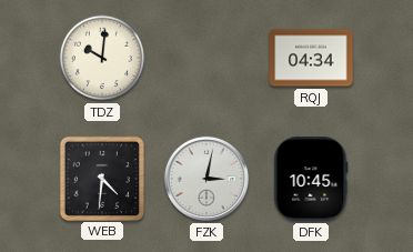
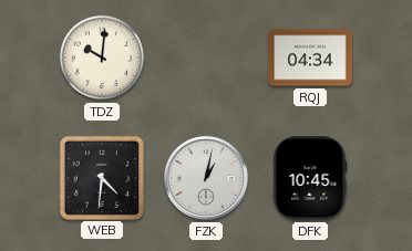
FZK: 3:02 -> 1:02 (206, 178)
